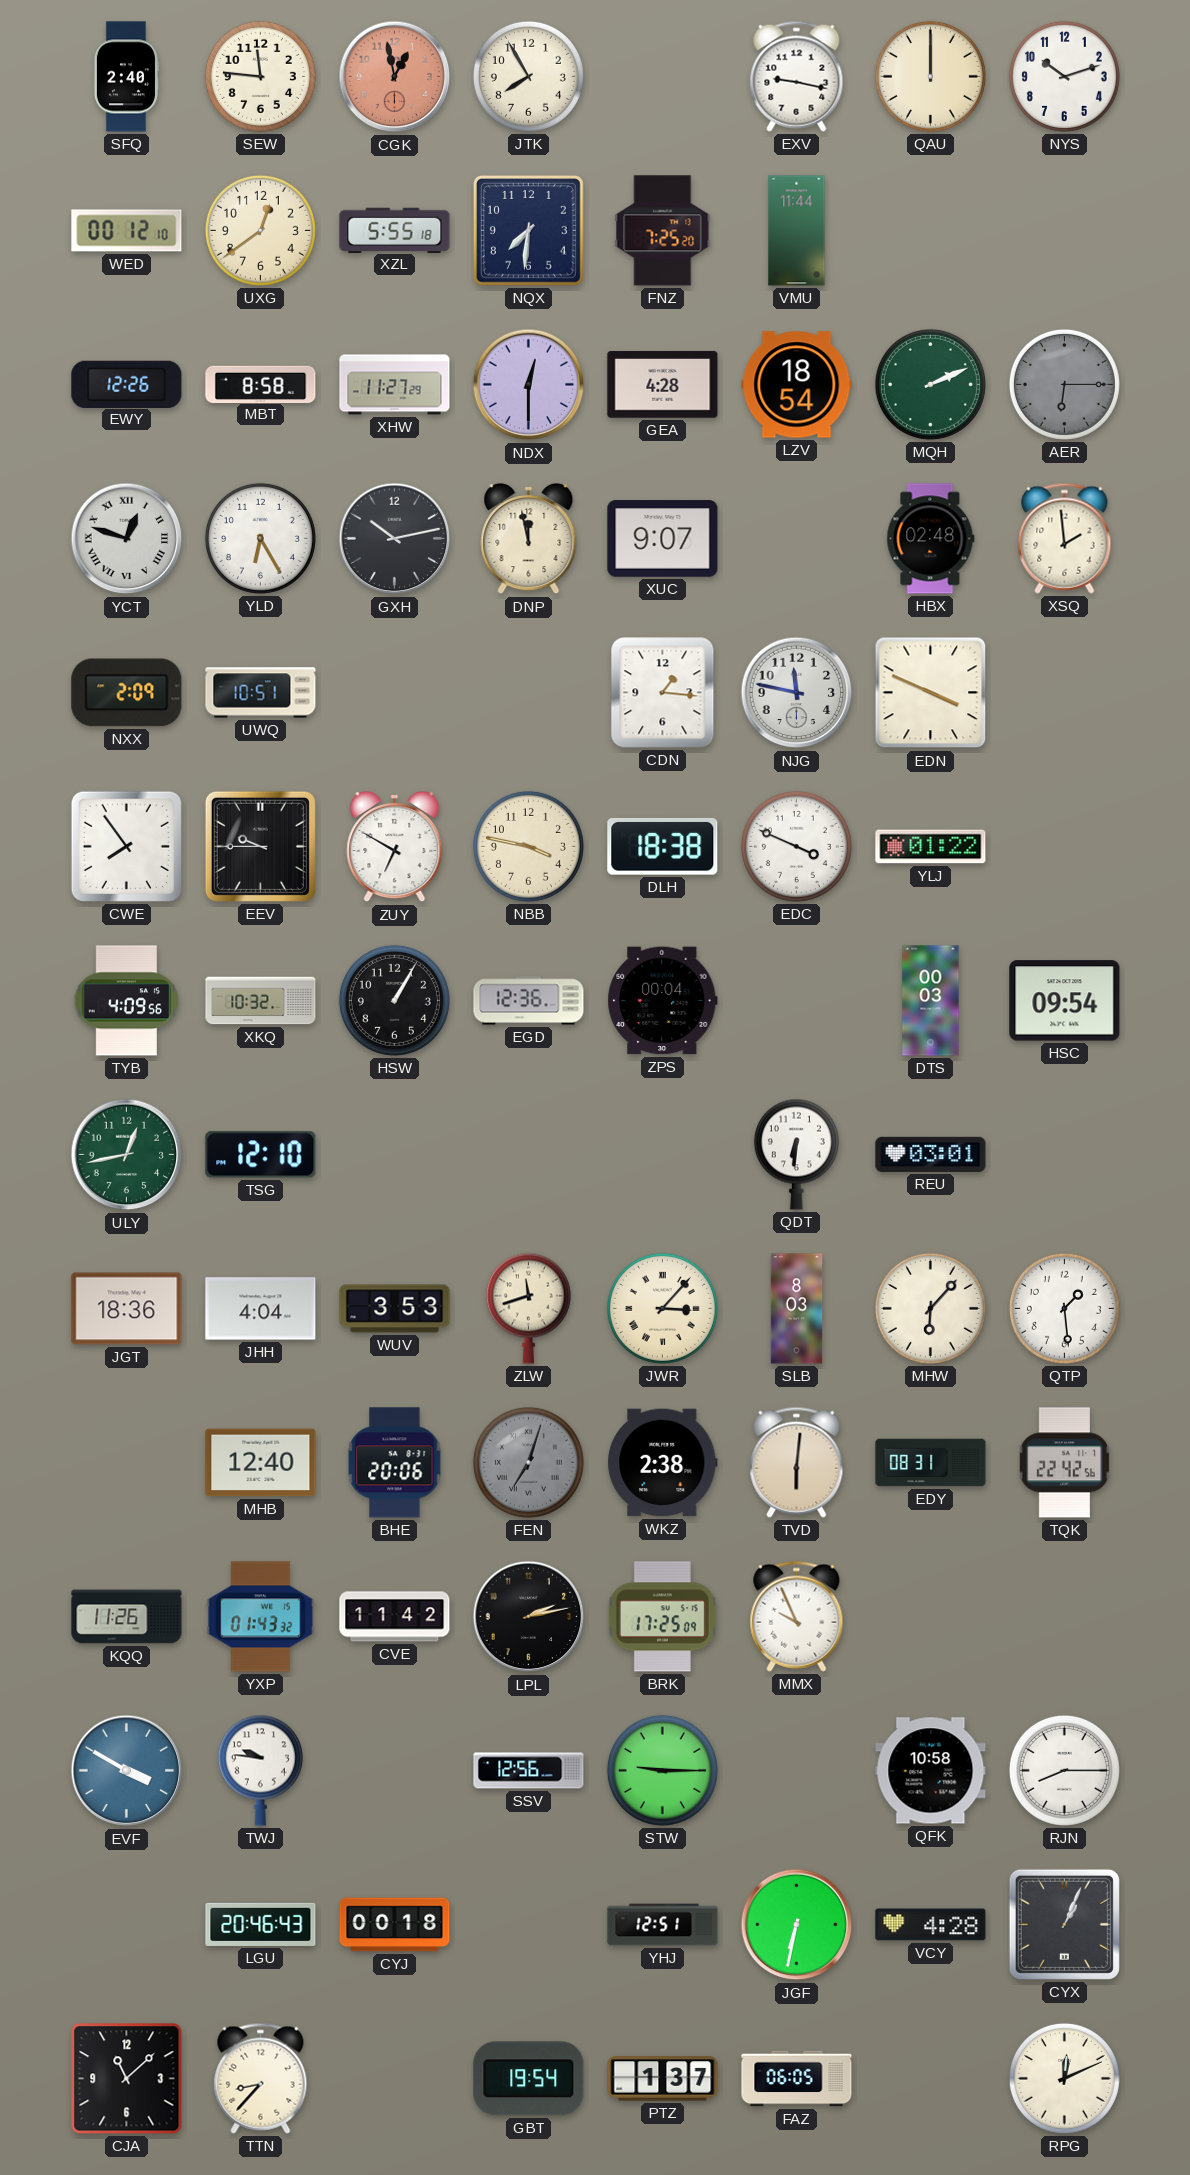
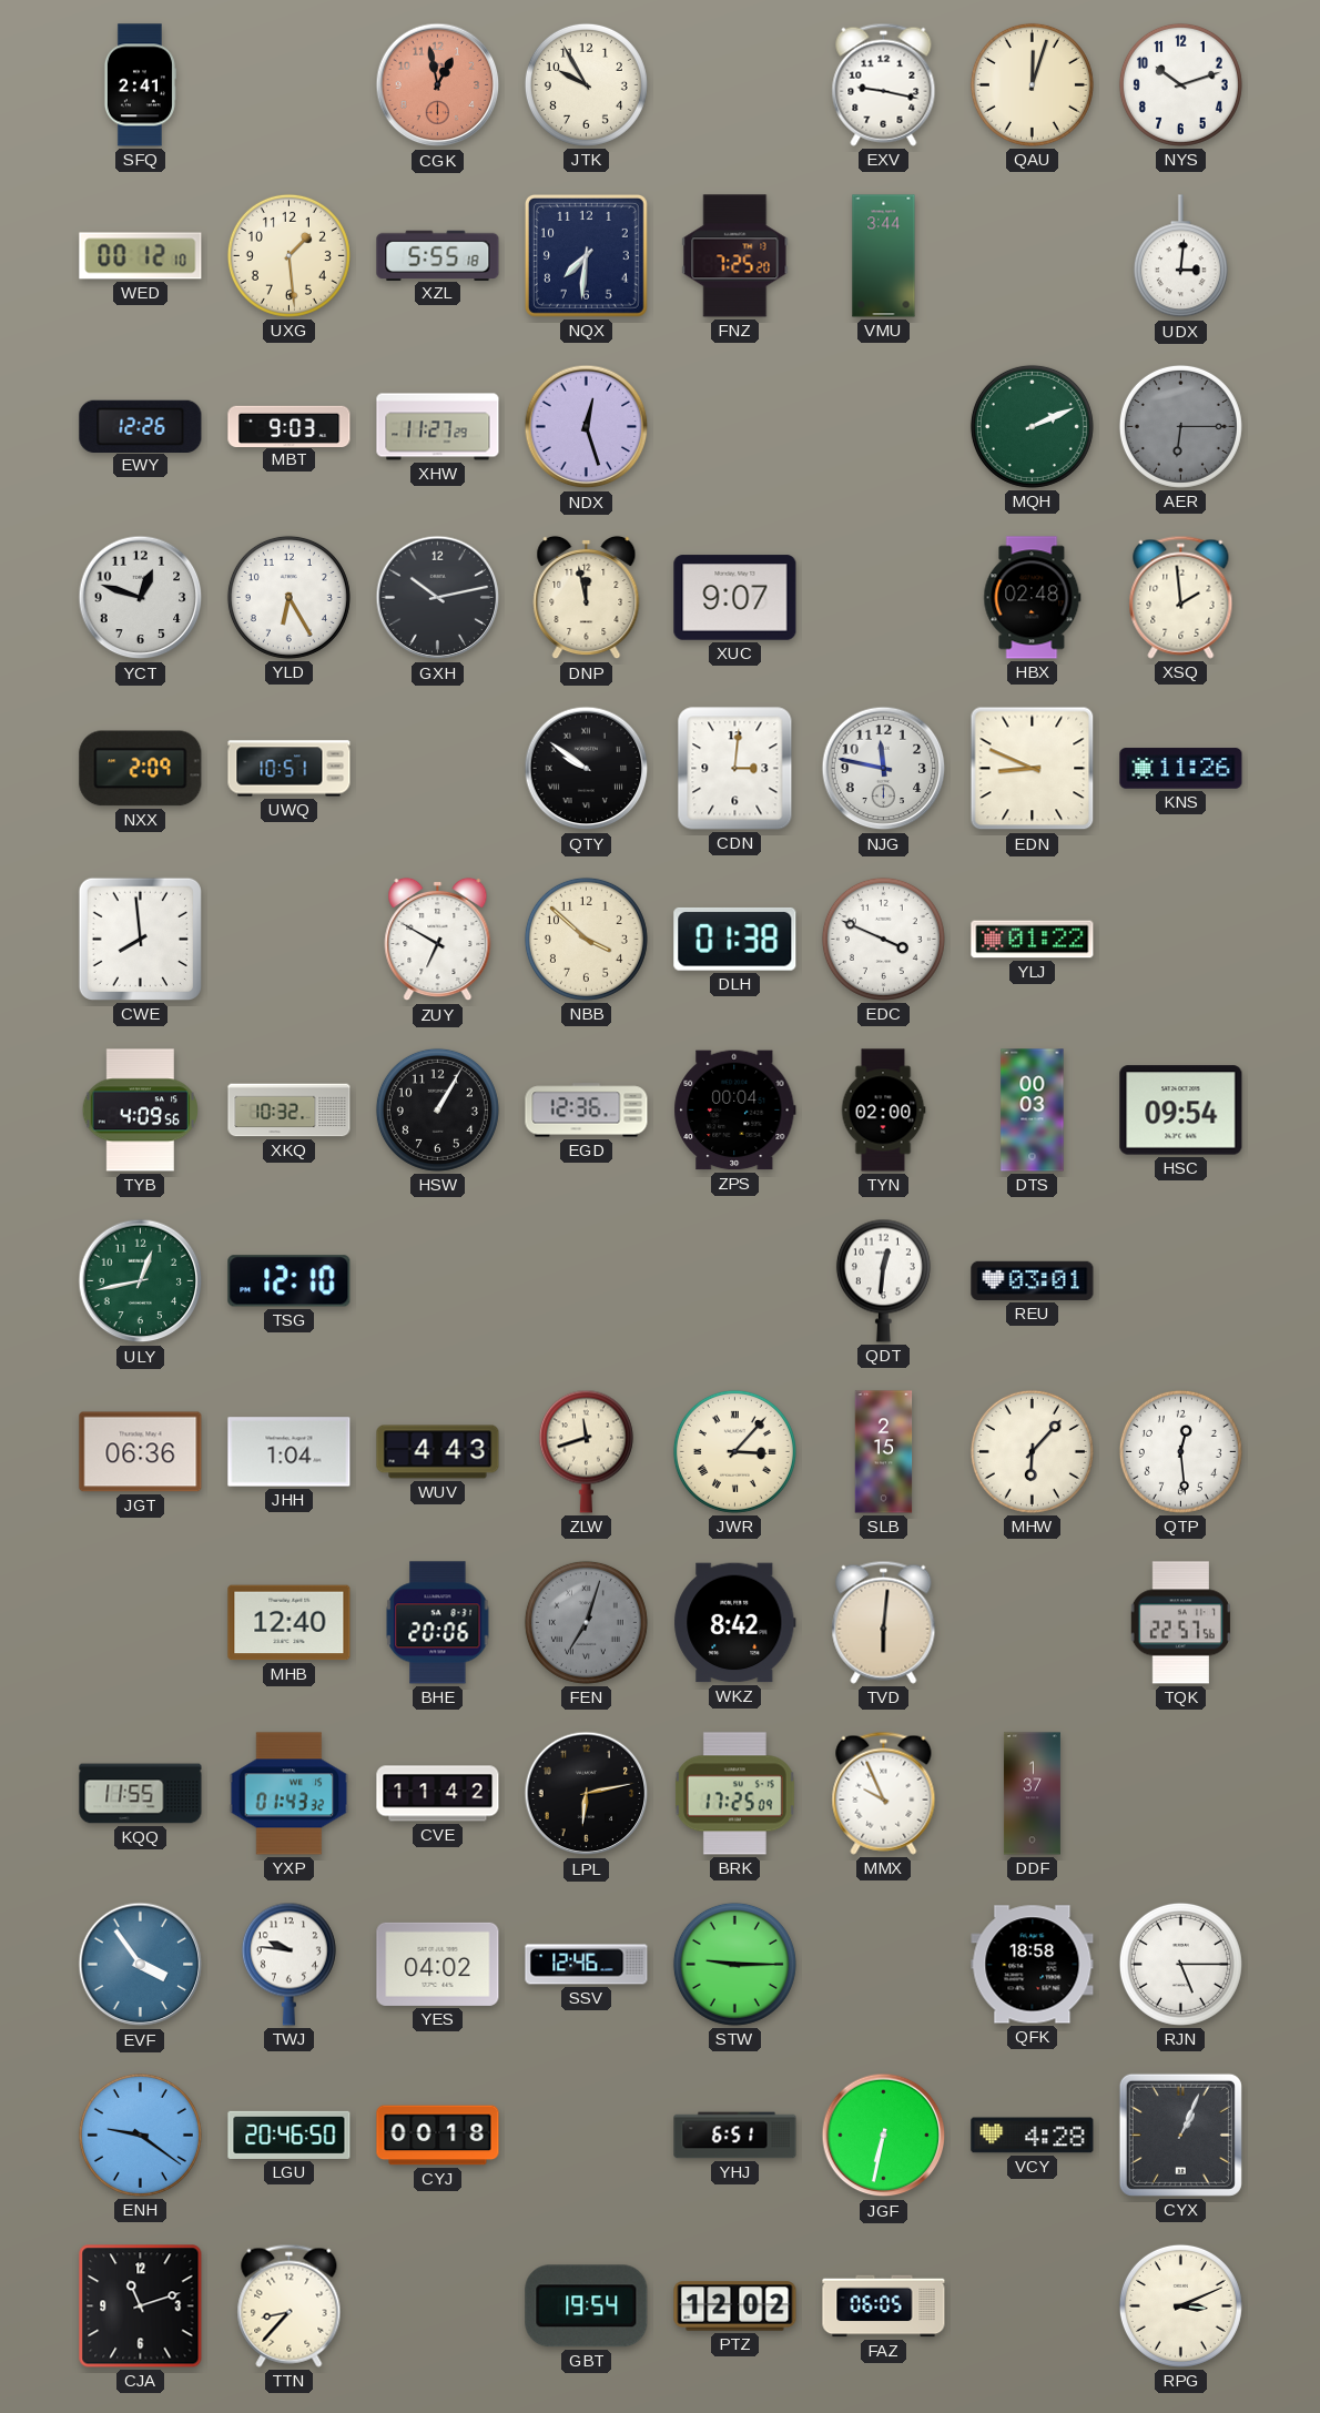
SFQ: 2:40 -> 2:41 (140, 85)
SEW: 11:46 -> none (260, 76)
JTK: 7:55 -> 9:55 (586, 84)
QAU: 12:00 -> 12:03 (1032, 84)
UXG: 12:39 -> 1:29 (288, 255)
VMU: 11:44 -> 3:44 (884, 256)
UDX: none -> 3:01 (1180, 256)
MBT: 8:58 -> 9:03 (290, 426)
NDX: 12:30 -> 12:27 (587, 427)
GEA: 4:28 -> none (663, 385)
LZV: 18:54 -> none (797, 385)
YCT numerals: Roman -> Arabic (141, 598)
QTY: none -> 9:51 (587, 769)
CDN: 1:16 -> 3:01 (735, 769)
EDN: 3:49 -> 8:49 (1033, 769)
KNS: none -> 11:26 (1181, 769)
CWE: 7:54 -> 7:59 (140, 939)
EEV: 9:45 -> none (260, 846)
NBB: 3:47 -> 3:52 (586, 939)
DLH: 18:38 -> 01:38 (735, 939)
TYN: none -> 02:00 (883, 1111)
QDT: 6:31 -> 12:31 (883, 1280)
JGT: 18:36 -> 06:36 (141, 1452)
JHH: 4:04 -> 1:04 (290, 1452)
WUV: 3:53 -> 4:43 (438, 1452)
SLB: 8:03 -> 2:15 (884, 1452)
QTP: 1:29 -> 12:29 (1180, 1451)
WKZ: 2:38 -> 8:42 (735, 1623)
EDY: 08:31 -> none (931, 1463)
TQK: 22:42 -> 22:57 (1180, 1623)
KQQ: 11:26 -> 11:55 (141, 1794)
LPL: 2:13 -> 6:13 (587, 1794)
DDF: none -> 1:37 (1032, 1794)
EVF: 3:50 -> 3:54 (141, 1965)
YES: none -> 04:02 (438, 1964)
SSV: 12:56 -> 12:46 (587, 1965)
QFK: 10:58 -> 18:58 (1033, 1965)
RJN: 8:15 -> 5:15 (1180, 1964)
ENH: none -> 9:21 (140, 2135)
LGU: 20:46:43 -> 20:46:50 (290, 2135)
YHJ: 12:51 -> 6:51 (735, 2136)
CJA: 11:08 -> 11:12 (141, 2306)
PTZ: 1:37 -> 12:02 (735, 2306)
RPG: 12:11 -> 3:11 (1180, 2305)
